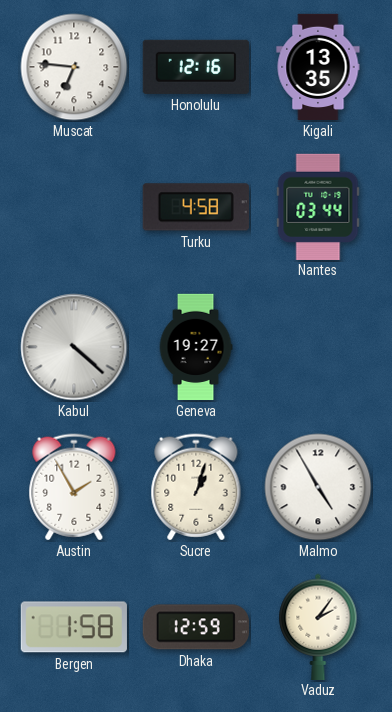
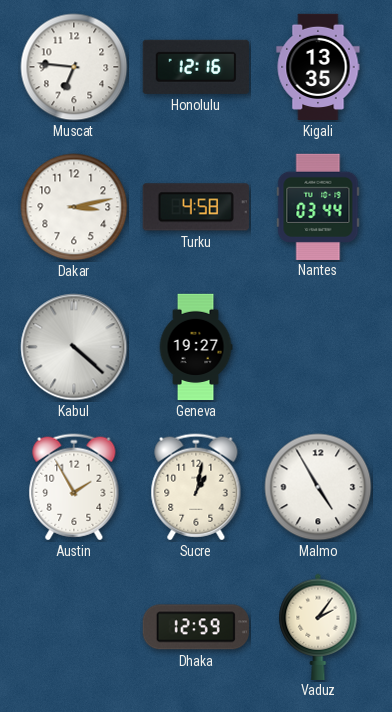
Dakar: none -> 3:13 (74, 207)
Sucre: 1:03 -> 1:02 (196, 487)
Bergen: 1:58 -> none (74, 627)
